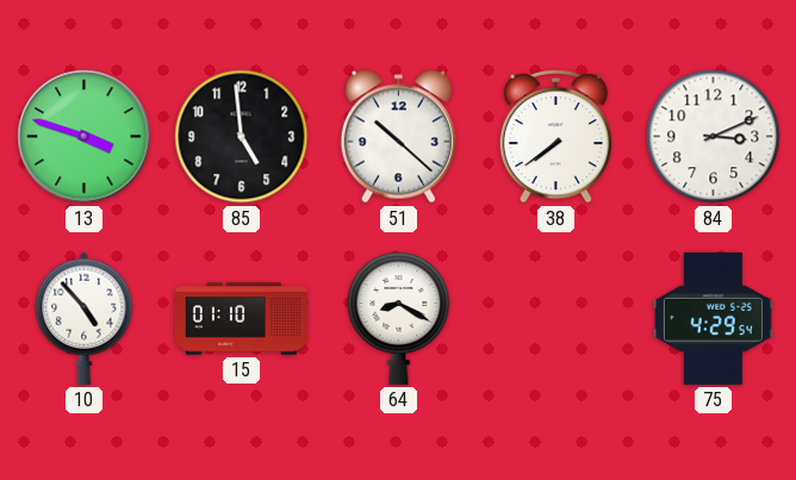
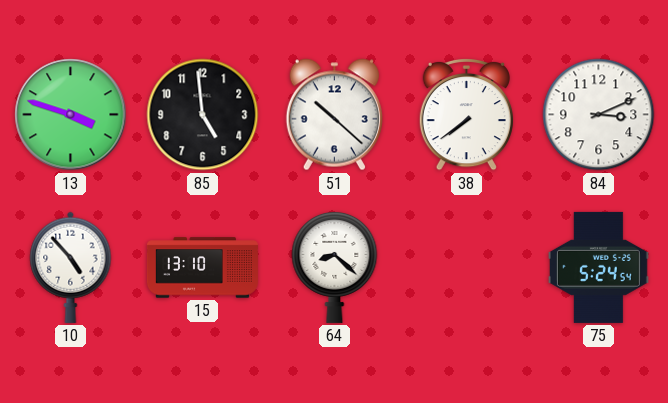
15: 01:10 -> 13:10 (202, 268)
64: 8:20 -> 8:22 (335, 267)
75: 4:29 -> 5:24 (598, 267)
